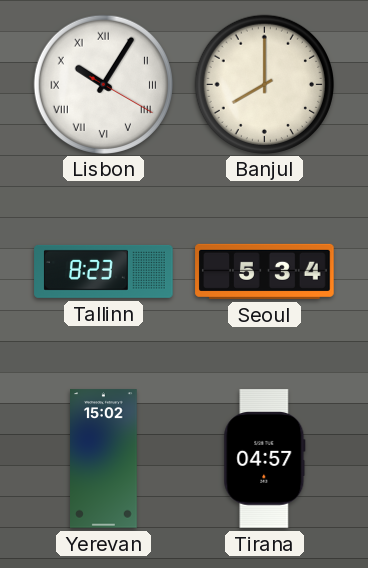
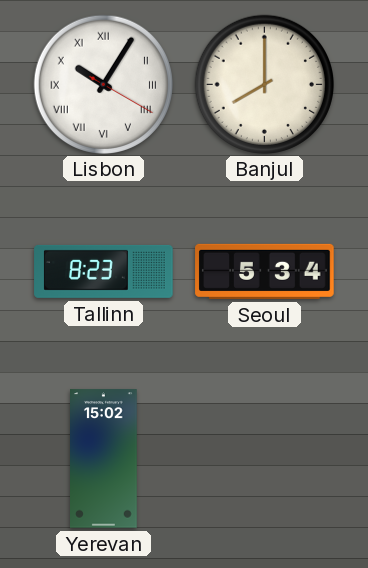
Tirana: 04:57 -> none (265, 459)
